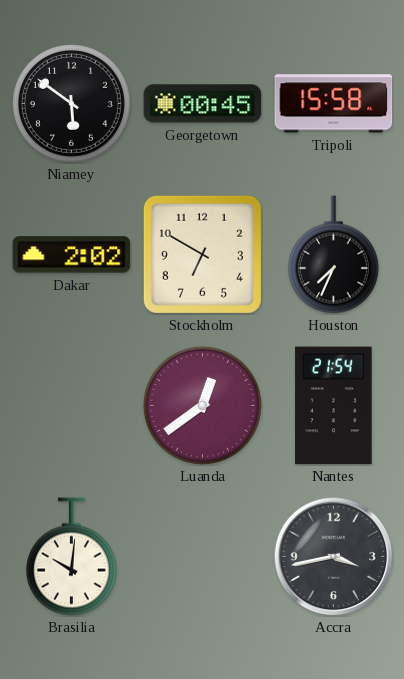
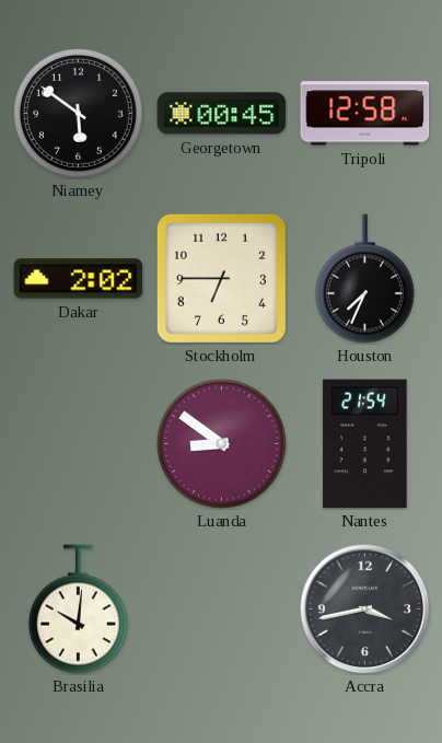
Tripoli: 15:58 -> 12:58 (365, 114)
Stockholm: 6:50 -> 6:45 (221, 278)
Luanda: 12:39 -> 8:51 (221, 443)
